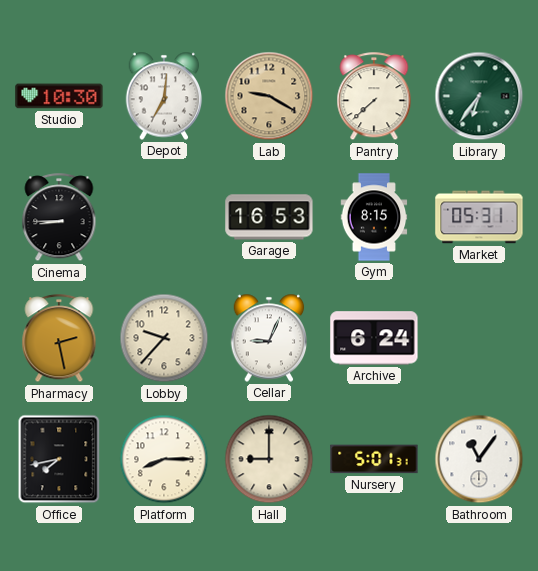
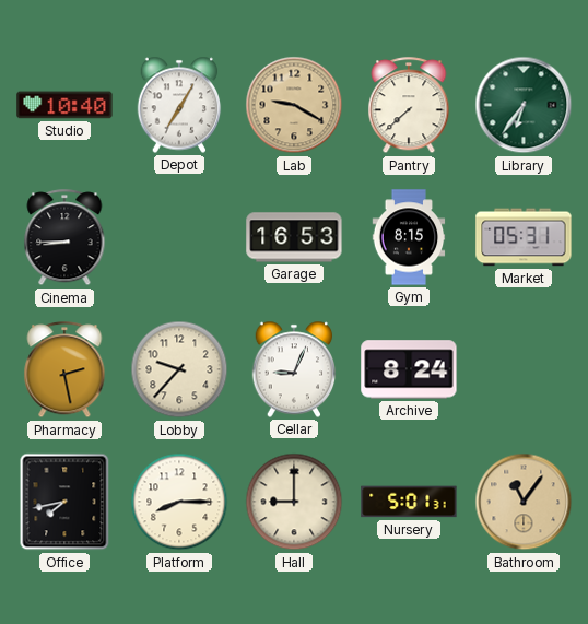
Studio: 10:30 -> 10:40 (64, 105)
Depot: 7:01 -> 7:05 (179, 105)
Archive: 6:24 -> 8:24 (409, 369)
Bathroom dial: white -> champagne (524, 502)
